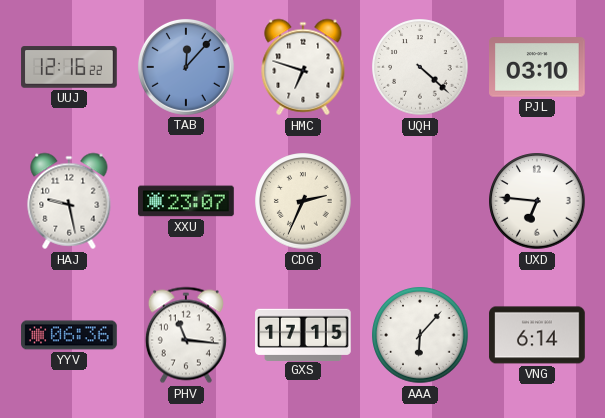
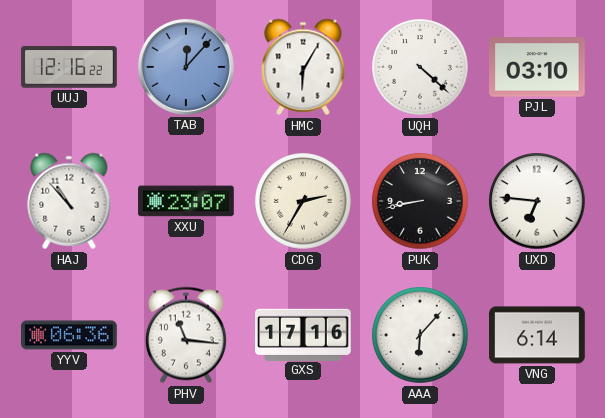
HMC: 6:48 -> 6:05 (303, 67)
HAJ: 9:28 -> 10:53 (69, 201)
CDG: 2:34 -> 2:35 (303, 201)
PUK: none -> 8:43 (420, 201)
GXS: 17:15 -> 17:16 (303, 334)
